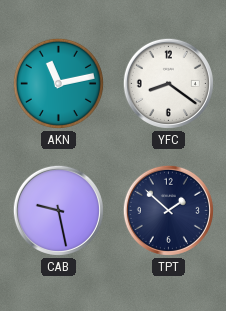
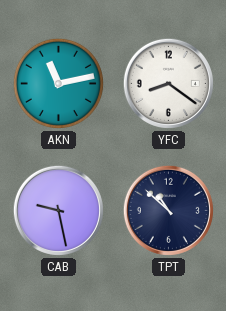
TPT: 1:52 -> 10:52 (168, 210)
